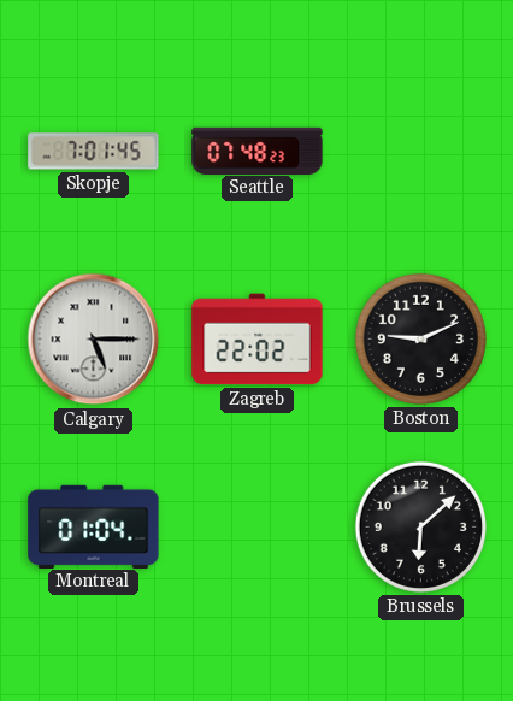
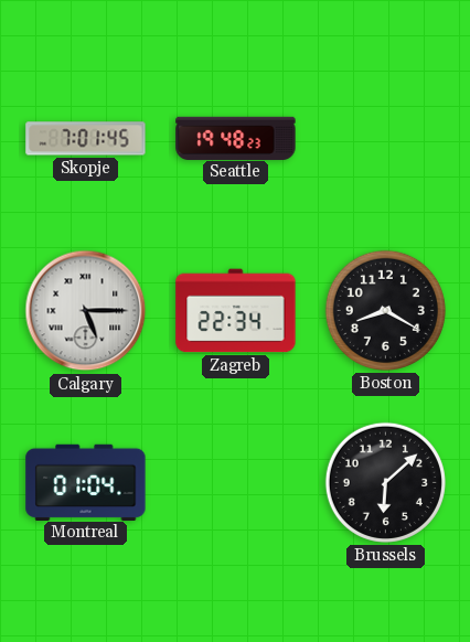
Seattle: 07:48 -> 19:48 (236, 138)
Zagreb: 22:02 -> 22:34 (236, 311)
Boston: 9:11 -> 8:20 (385, 310)
